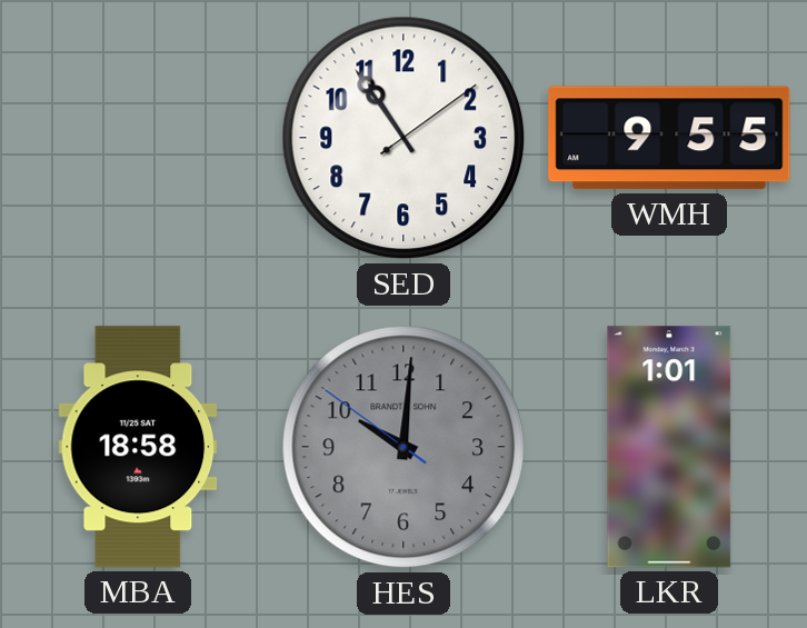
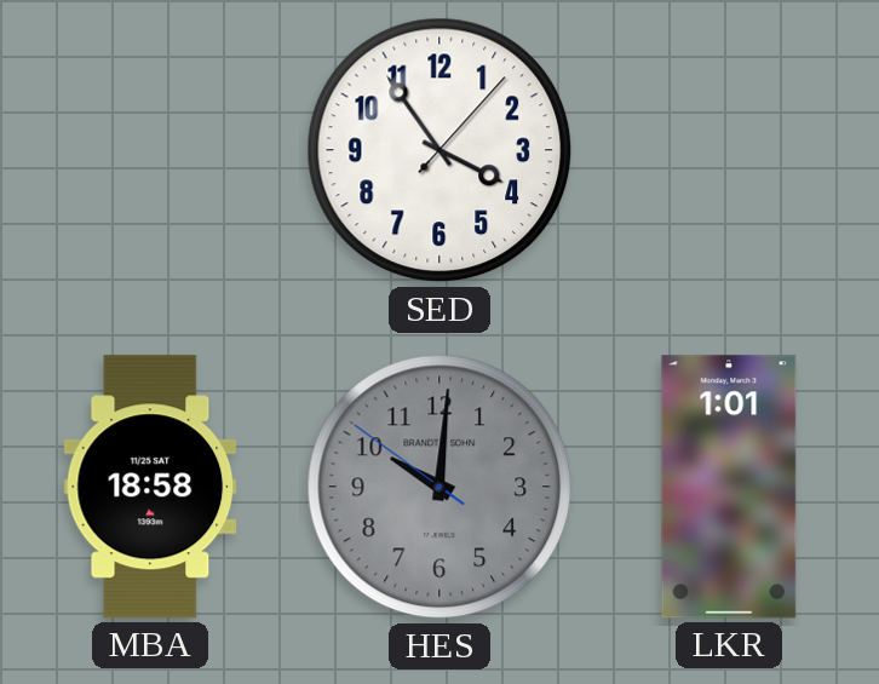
SED: 10:54 -> 3:54 (439, 150)
WMH: 9:55 -> none (669, 138)
